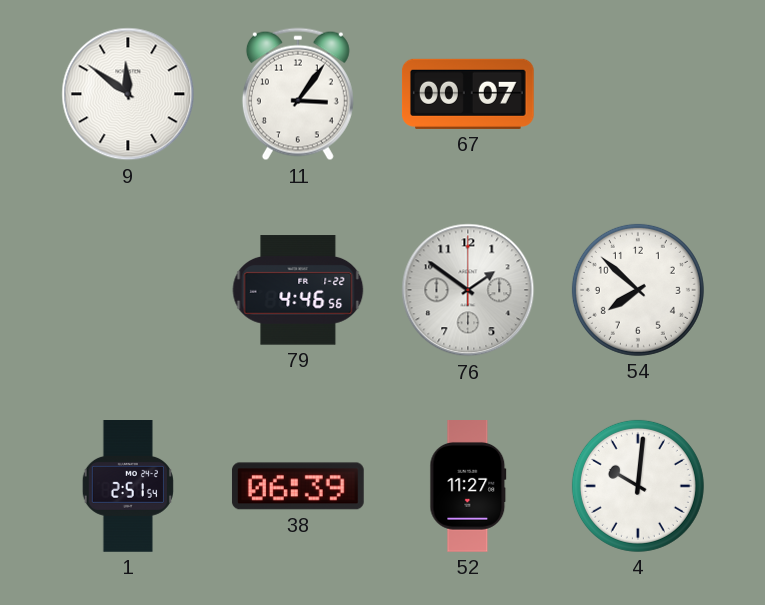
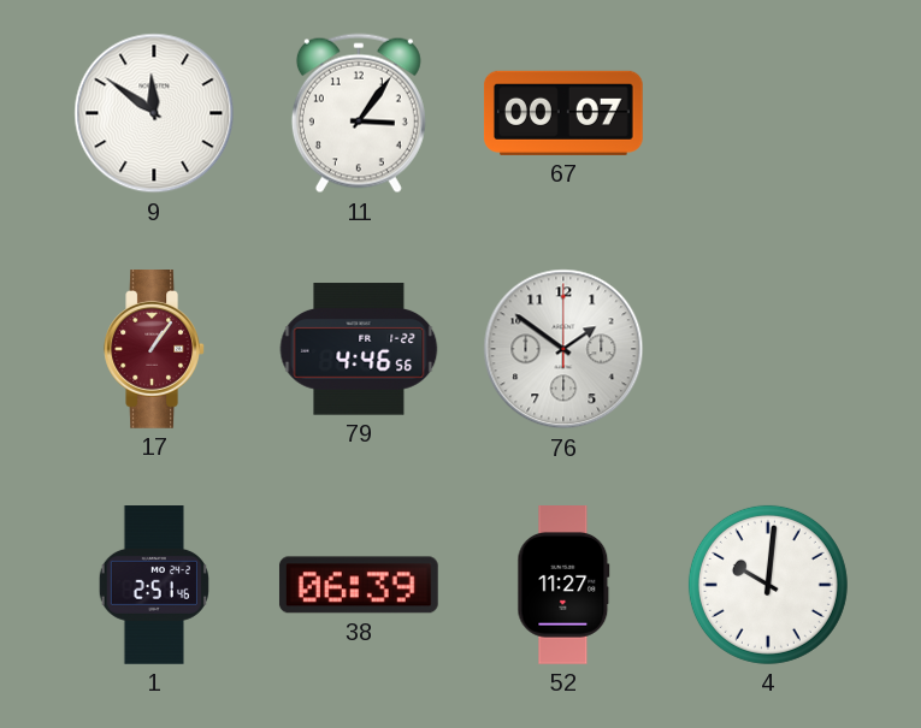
17: none -> 1:06 (154, 350)
54: 7:52 -> none (638, 290)
1: 2:51:54 -> 2:51:46 (153, 586)
